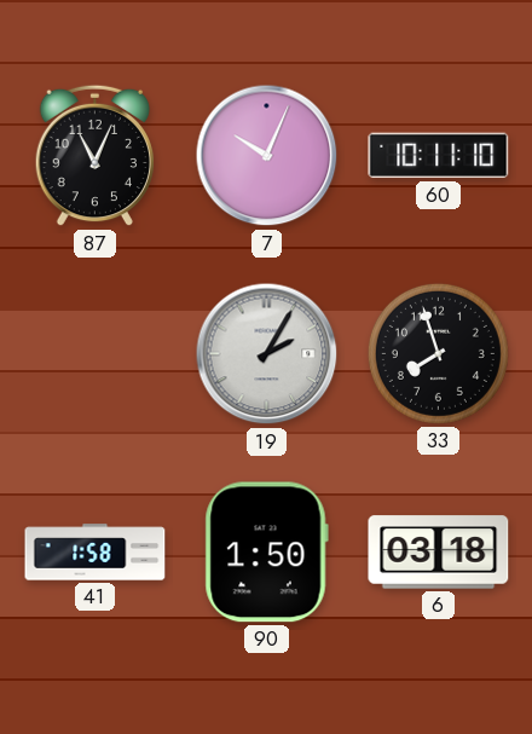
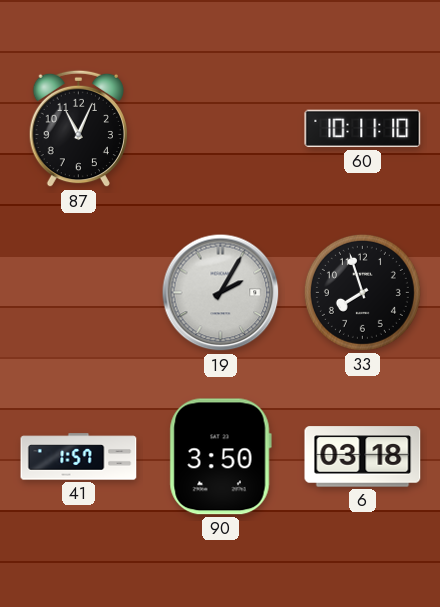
7: 10:04 -> none (267, 156)
41: 1:58 -> 1:57 (79, 457)
90: 1:50 -> 3:50 (220, 457)
